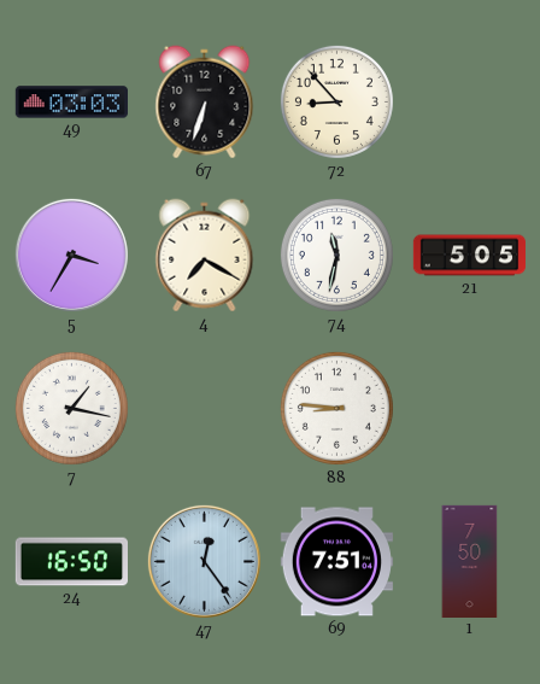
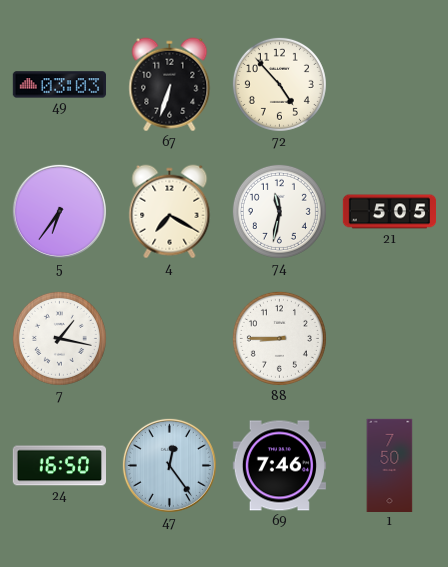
72: 8:53 -> 4:53 (279, 84)
5: 3:35 -> 6:36 (59, 211)
88: 8:46 -> 8:45 (279, 338)
69: 7:51 -> 7:46 (279, 466)
